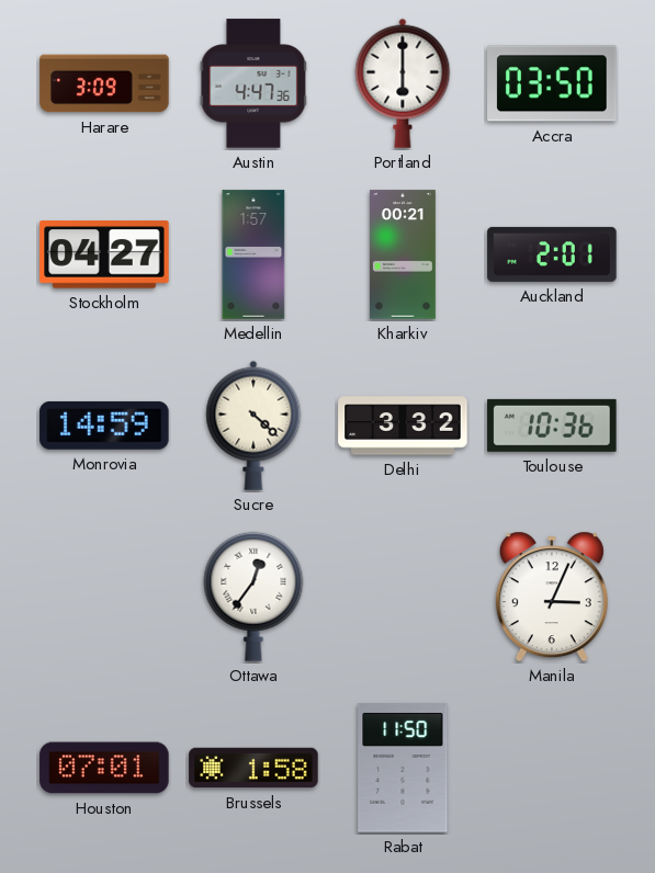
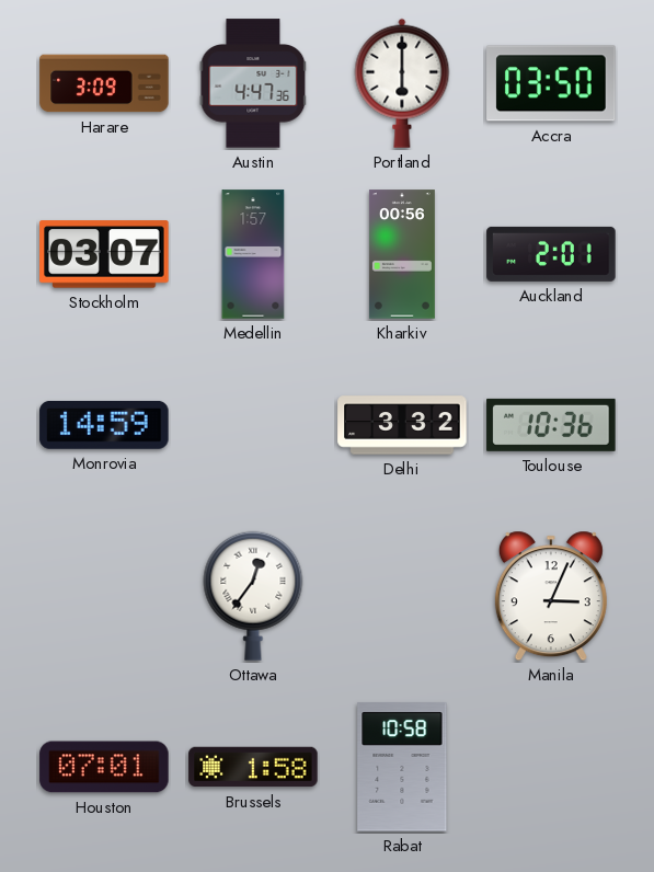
Stockholm: 04:27 -> 03:07 (104, 254)
Kharkiv: 00:21 -> 00:56 (402, 254)
Sucre: 4:22 -> none (253, 426)
Rabat: 11:50 -> 10:58 (402, 767)
